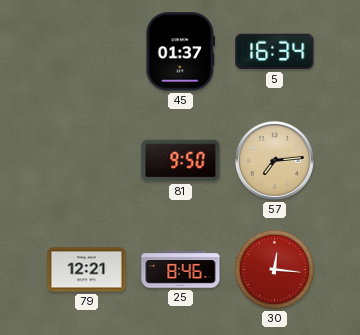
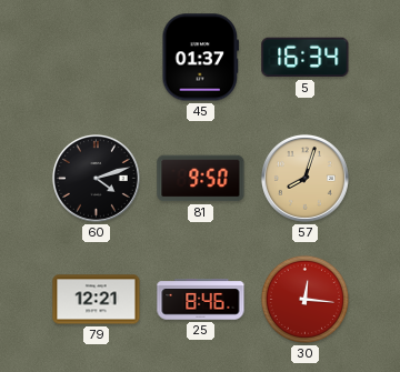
60: none -> 4:12 (96, 178)
57: 7:14 -> 8:03 (304, 178)
